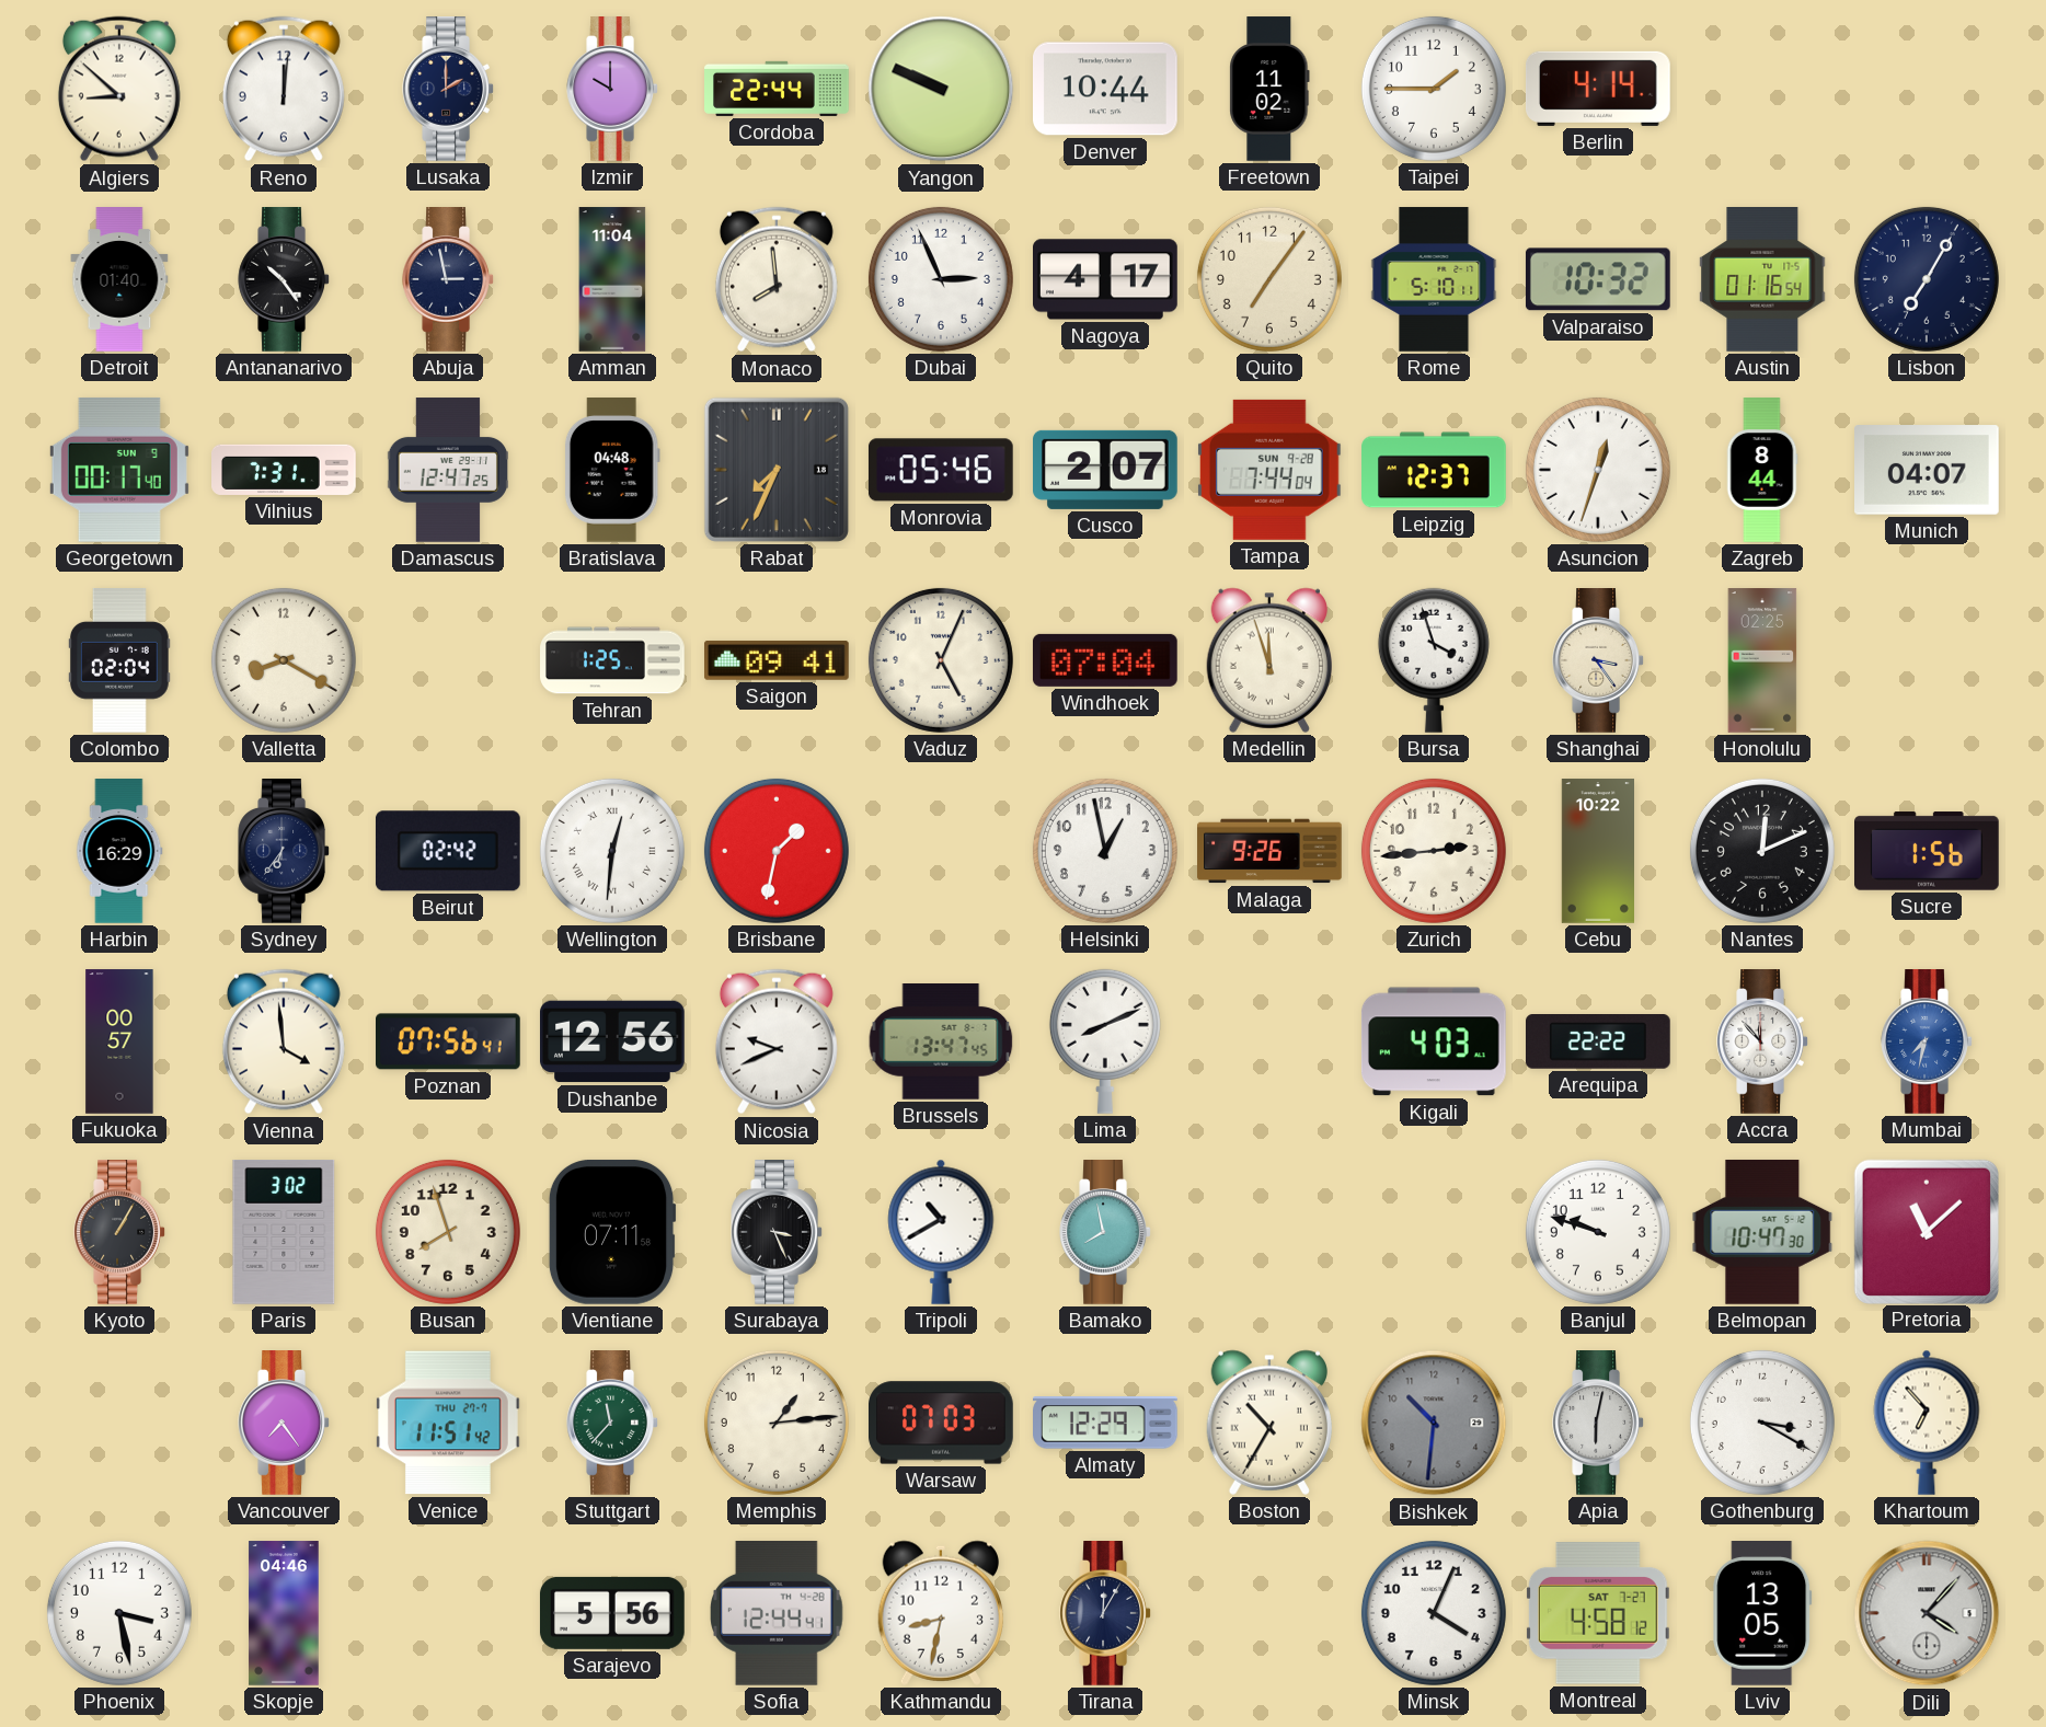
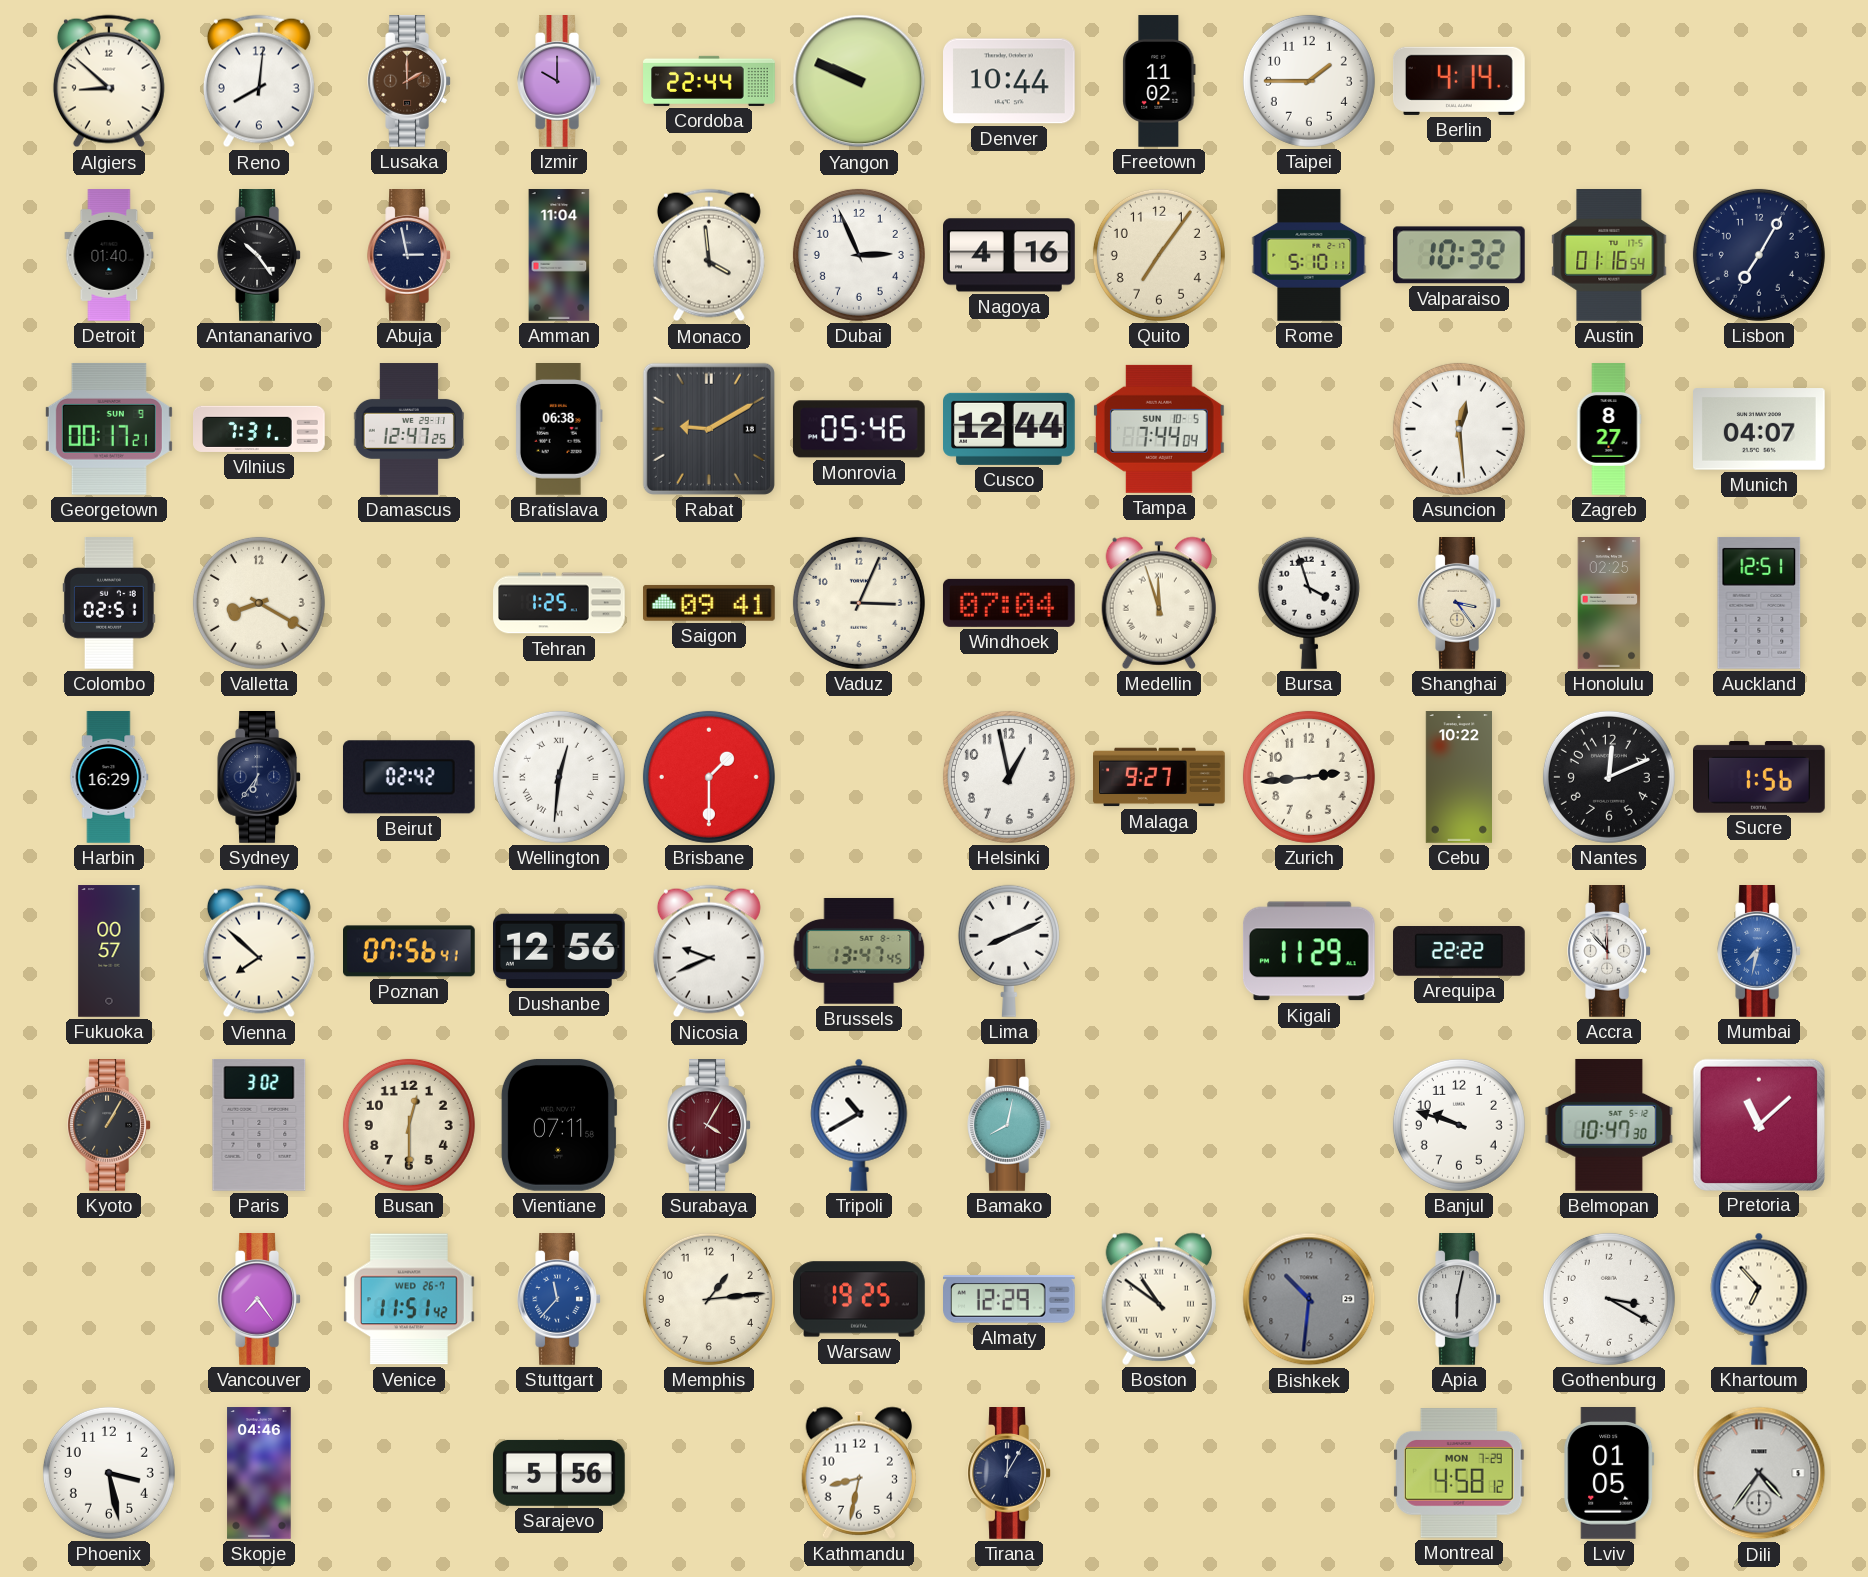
Reno: 12:01 -> 8:01 (259, 81)
Lusaka dial: navy -> brown (409, 82)
Monaco: 7:59 -> 3:59 (709, 255)
Nagoya: 4:17 -> 4:16 (1010, 255)
Georgetown: 00:17:40 -> 00:17:21 (109, 429)
Bratislava: 04:48 -> 06:38 (559, 430)
Rabat: 7:34 -> 9:10 (709, 429)
Cusco: 2:07 -> 12:44 (1010, 429)
Tampa date: SUN 9-28 -> SUN 10-5 (1159, 429)
Leipzig: 12:37 -> none (1434, 470)
Asuncion: 12:33 -> 12:29 (1459, 429)
Zagreb: 8:44 -> 8:27 (1609, 429)
Colombo: 02:04 -> 02:51 (109, 604)
Vaduz: 5:04 -> 3:04 (859, 603)
Auckland: none -> 12:51 (1759, 603)
Brisbane: 1:32 -> 1:30 (709, 777)
Malaga: 9:26 -> 9:27 (1159, 777)
Vienna: 3:59 -> 7:52 (259, 951)
Kigali: 4:03 -> 11:29 (1309, 951)
Busan: 7:57 -> 12:30 (409, 1125)
Surabaya: 3:26 -> 4:05 (709, 1126)
Surabaya dial: black -> burgundy (709, 1126)
Bamako: 7:58 -> 8:02 (1009, 1126)
Venice date: THU 27-7 -> WED 26-7 (410, 1299)
Stuttgart dial: green -> blue (559, 1300)
Warsaw: 07:03 -> 19:25 (859, 1299)
Boston: 10:35 -> 10:51 (1158, 1299)
Sofia: 12:44 -> none (778, 1613)
Minsk: 4:04 -> none (1434, 1613)
Montreal date: SAT 7-27 -> MON 7-29 (1459, 1473)
Lviv: 13:05 -> 01:05 (1609, 1474)
Dili: 4:07 -> 4:36 (1759, 1473)
